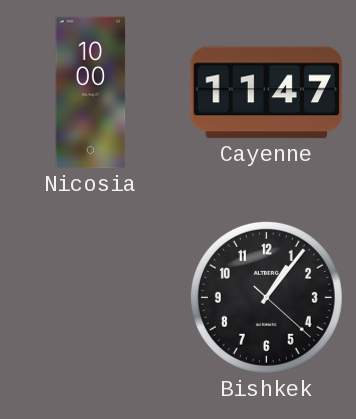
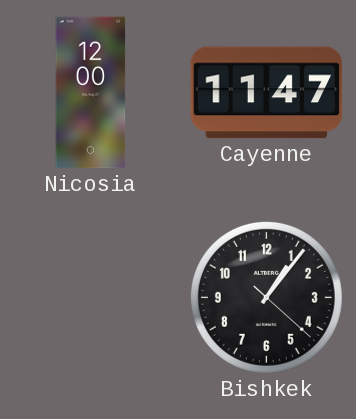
Nicosia: 10:00 -> 12:00 (91, 93)
